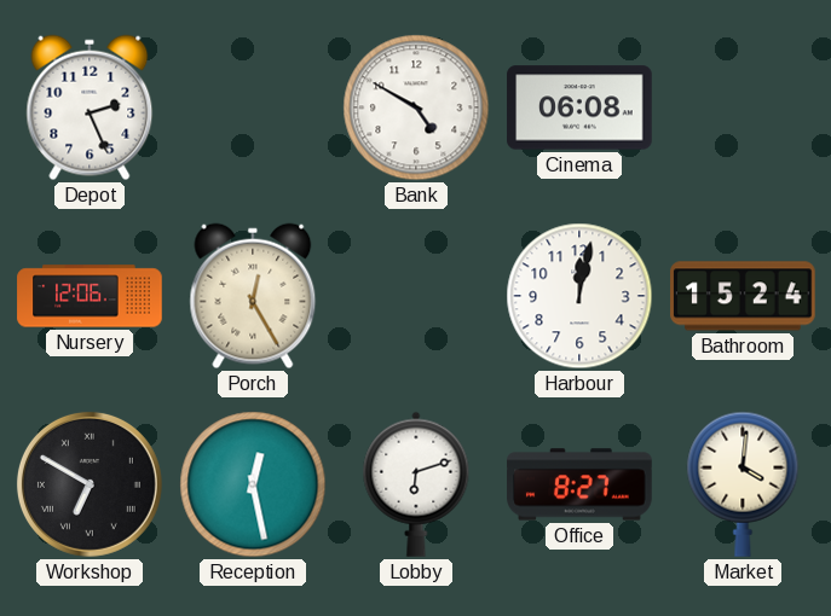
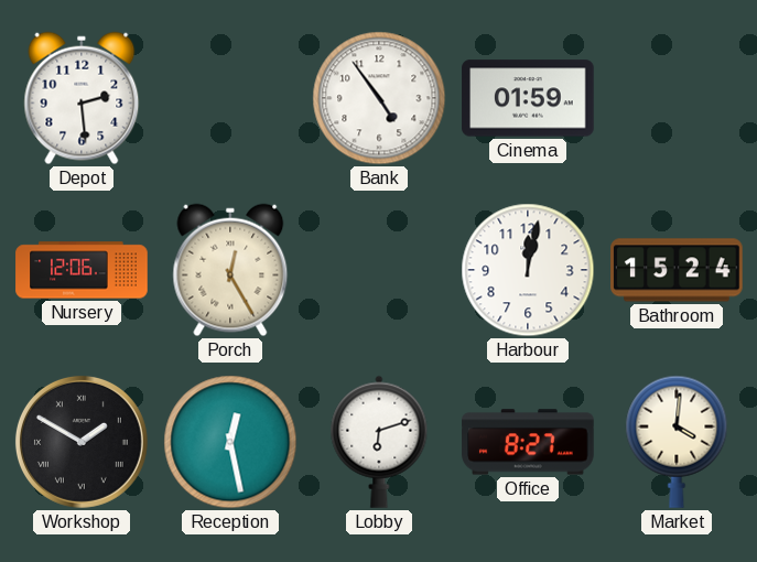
Depot: 2:26 -> 2:29 (82, 98)
Bank: 4:50 -> 4:54 (379, 98)
Cinema: 06:08 -> 01:59 (528, 98)
Workshop: 6:50 -> 1:50 (82, 442)
